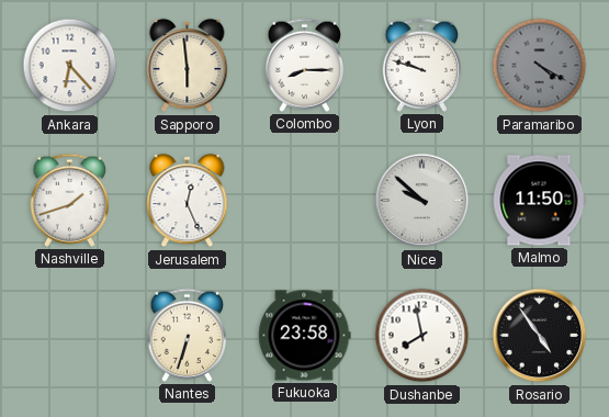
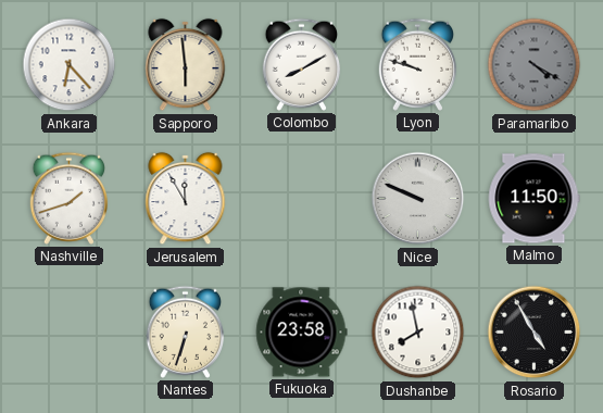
Colombo: 8:15 -> 8:10 (302, 64)
Jerusalem: 12:26 -> 11:55 (186, 199)
Nice: 9:52 -> 9:49 (418, 199)
Rosario: 4:54 -> 4:55 (535, 333)
